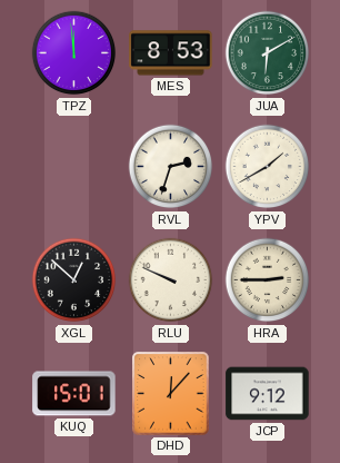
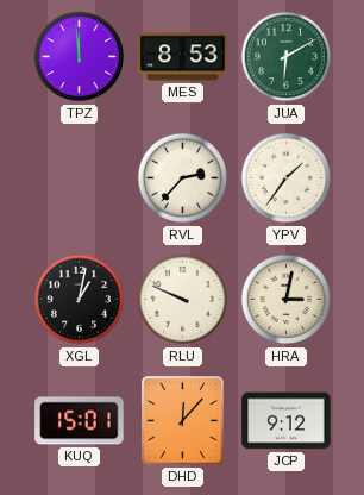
RVL: 2:33 -> 2:37 (183, 178)
YPV: 1:40 -> 1:36 (287, 178)
XGL: 12:52 -> 1:02 (80, 300)
HRA: 2:45 -> 3:02 (287, 300)
